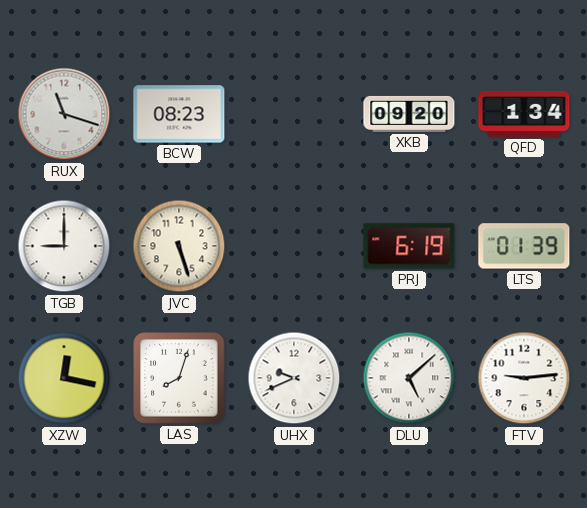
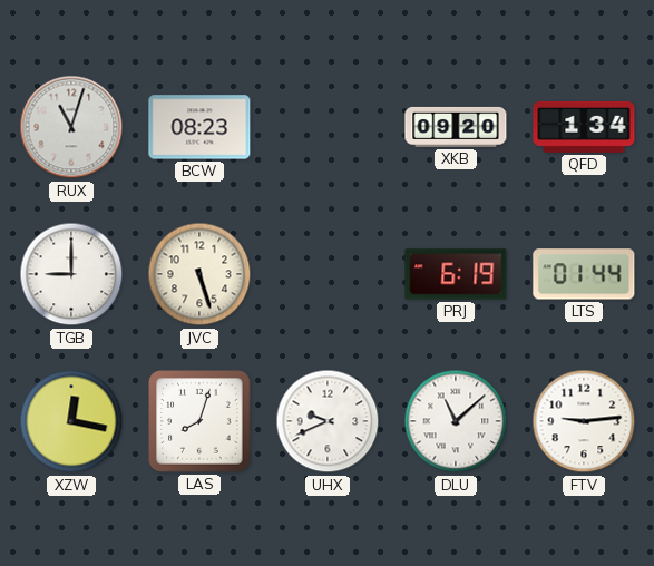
RUX: 11:18 -> 11:03 (71, 127)
LTS: 01:39 -> 01:44 (584, 274)
DLU: 5:08 -> 11:08 (456, 421)
